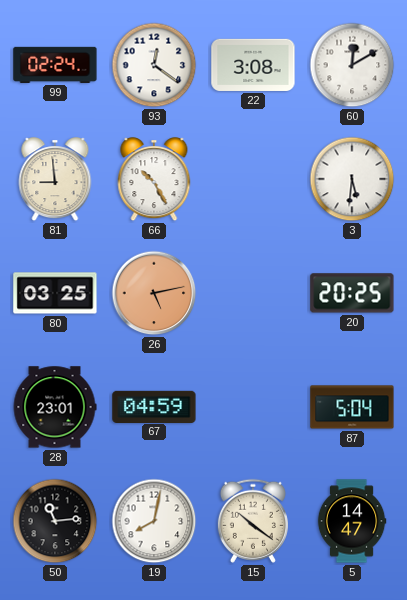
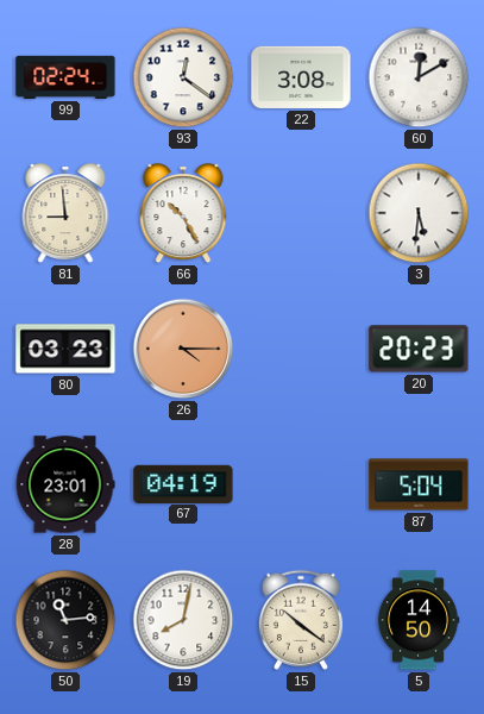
80: 03:25 -> 03:23 (65, 349)
26: 5:13 -> 4:15 (183, 349)
20: 20:25 -> 20:23 (419, 349)
67: 04:59 -> 04:19 (183, 483)
5: 14:47 -> 14:50 (419, 620)
